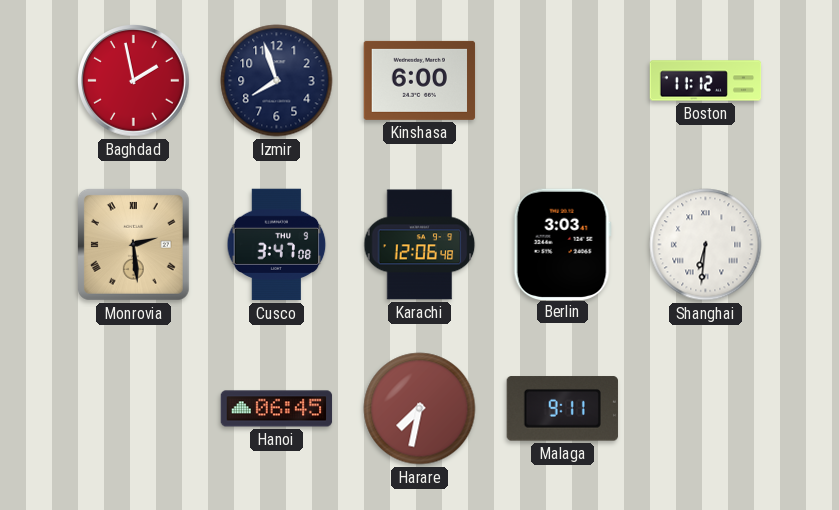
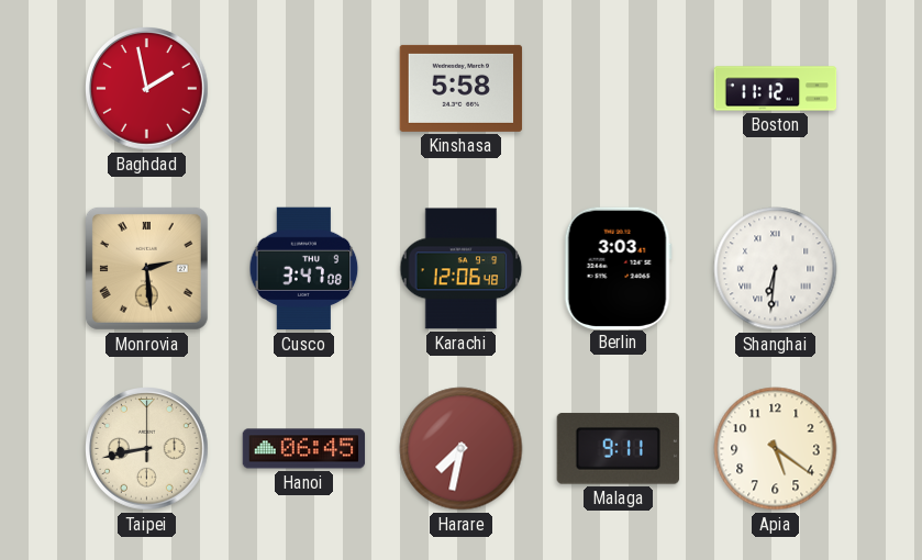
Izmir: 7:57 -> none (277, 81)
Kinshasa: 6:00 -> 5:58 (462, 88)
Taipei: none -> 8:43 (147, 449)
Apia: none -> 5:21 (776, 449)
